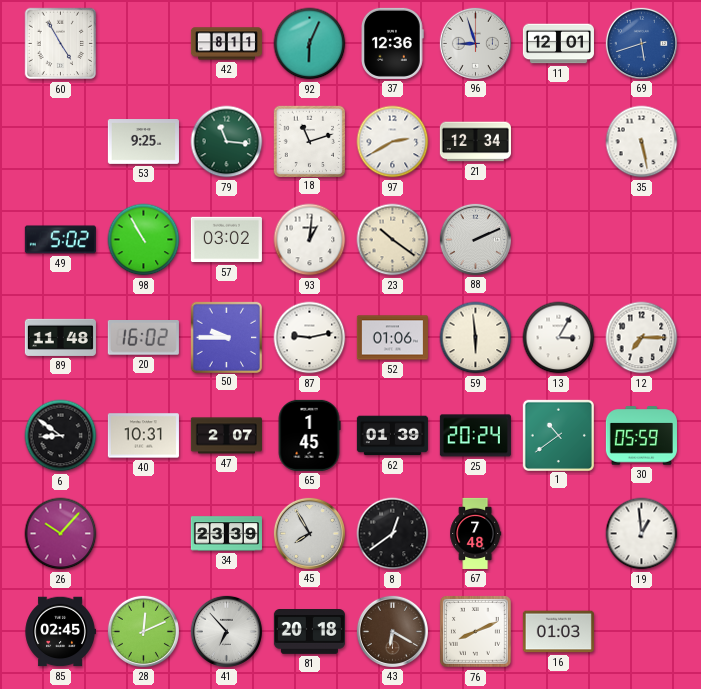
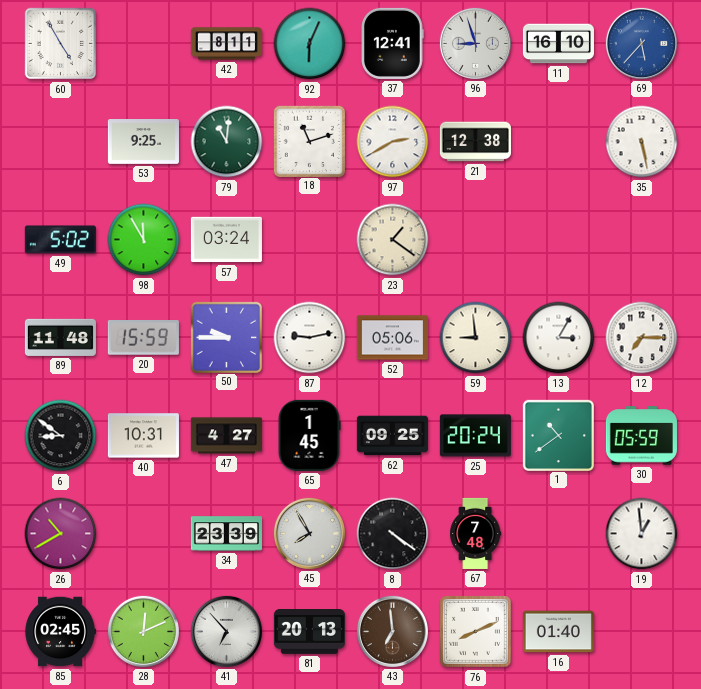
37: 12:36 -> 12:41 (393, 43)
11: 12:01 -> 16:10 (558, 44)
69: 5:42 -> 5:37 (641, 43)
79: 11:16 -> 11:01 (227, 142)
21: 12:34 -> 12:38 (475, 142)
98: 10:55 -> 11:55 (144, 240)
57: 03:02 -> 03:24 (226, 240)
93: 1:01 -> none (310, 240)
23: 10:21 -> 1:21 (393, 240)
88: 2:11 -> none (475, 239)
20: 16:02 -> 15:59 (143, 338)
52: 01:06 -> 05:06 (392, 338)
59: 5:59 -> 8:59 (476, 338)
47: 2:07 -> 4:27 (226, 436)
62: 01:39 -> 09:25 (392, 436)
26: 10:07 -> 10:40 (61, 534)
8: 12:39 -> 4:21 (393, 534)
81: 20:18 -> 20:13 (309, 632)
43: 6:20 -> 6:59 (392, 631)
16: 01:03 -> 01:40 (558, 632)
